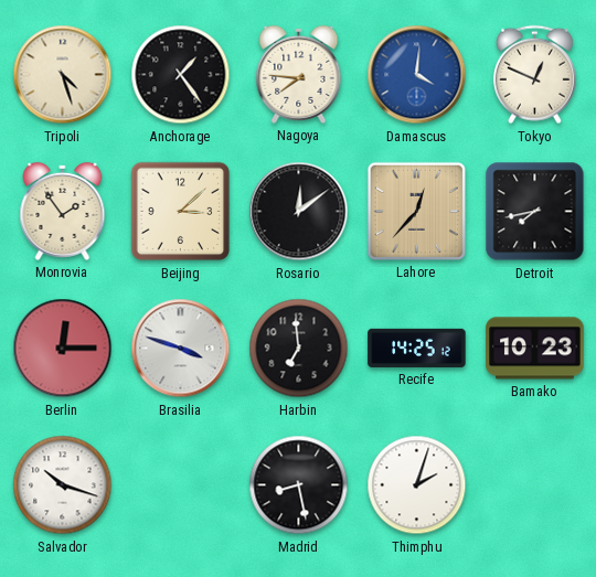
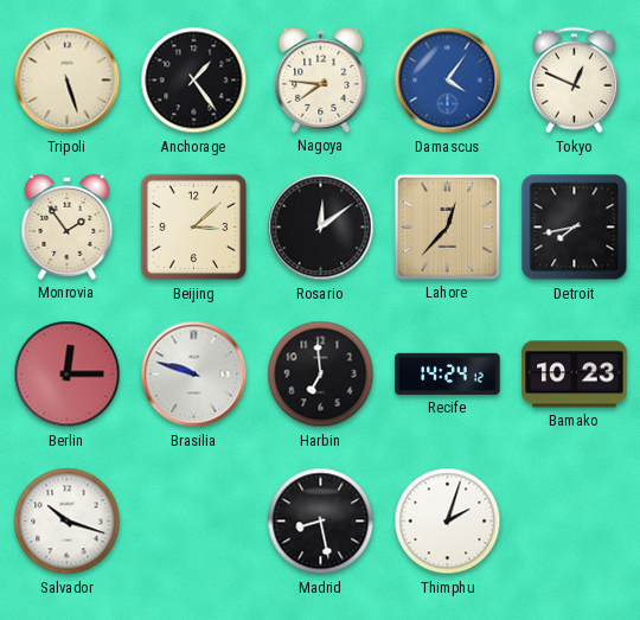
Tripoli: 4:27 -> 5:27 (68, 81)
Damascus: 4:01 -> 4:06 (448, 81)
Brasilia: 3:48 -> 9:48 (194, 375)
Recife: 14:25 -> 14:24 (448, 373)
